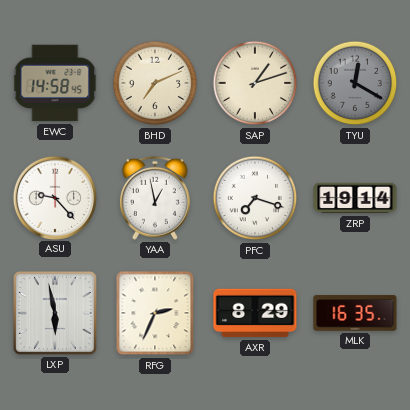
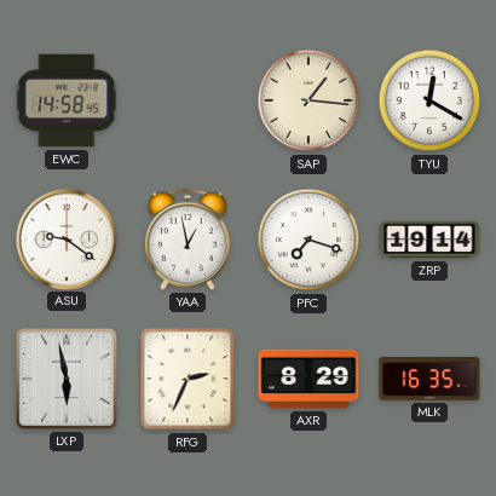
BHD: 7:11 -> none (155, 83)
SAP: 1:12 -> 1:16 (308, 100)
TYU dial: grey -> white (429, 100)
ASU: 9:23 -> 9:21 (65, 238)
